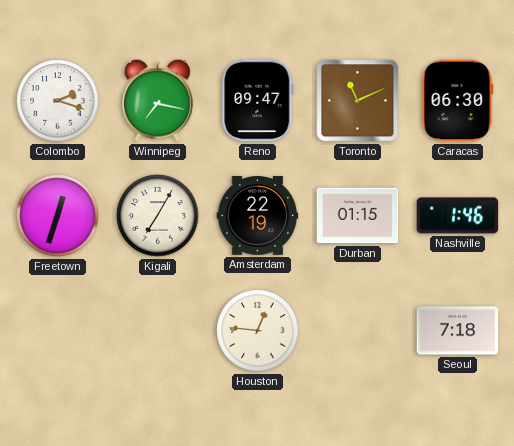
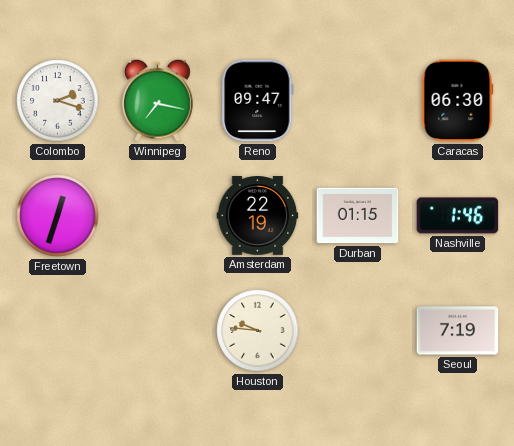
Toronto: 11:11 -> none (358, 101)
Kigali: 7:05 -> none (158, 216)
Houston: 12:46 -> 9:46 (258, 331)
Seoul: 7:18 -> 7:19 (458, 331)
